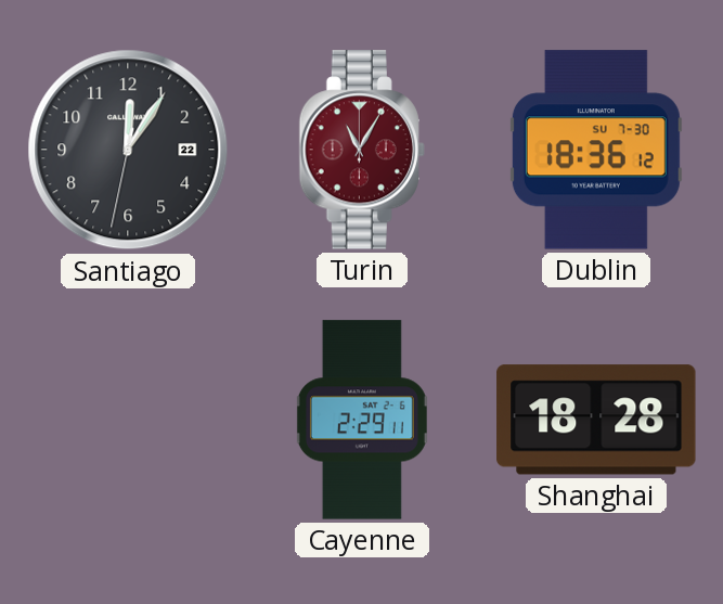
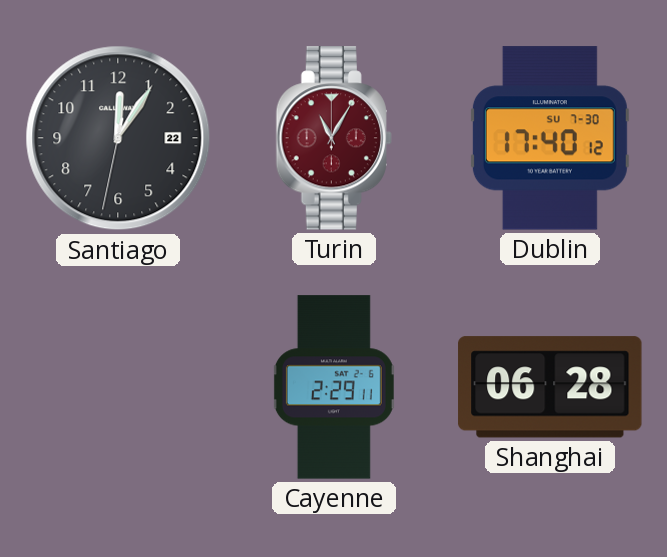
Dublin: 18:36 -> 17:40 (550, 138)
Shanghai: 18:28 -> 06:28 (550, 387)
